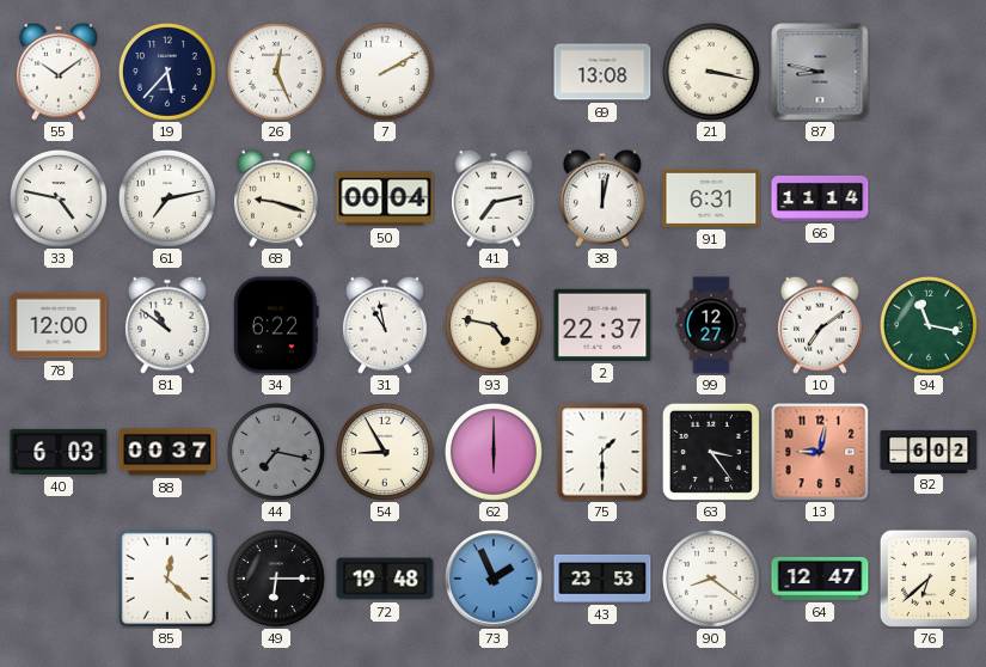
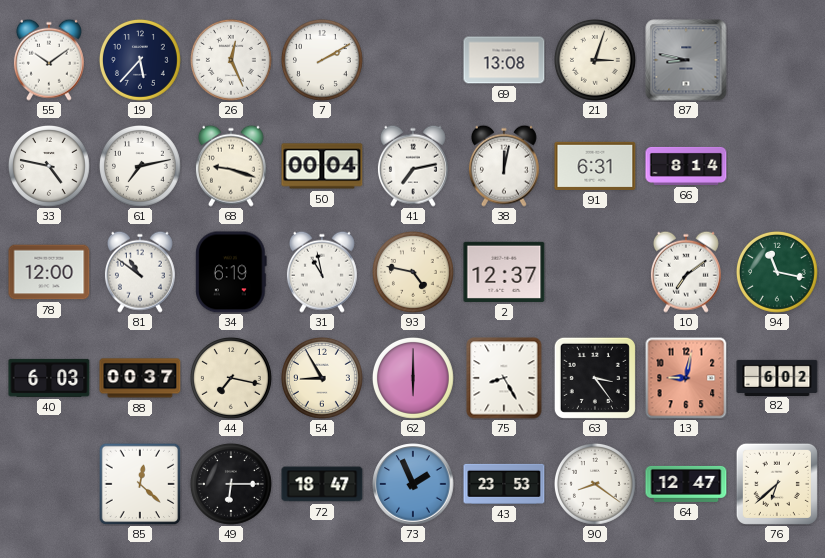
21: 3:17 -> 3:03 (595, 60)
66: 11:14 -> 8:14 (686, 166)
34: 6:22 -> 6:19 (231, 272)
2: 22:37 -> 12:37 (504, 272)
99: 12:27 -> none (711, 325)
44 dial: grey -> cream (231, 378)
75: 1:30 -> 8:25 (504, 378)
72: 19:48 -> 18:47 (322, 484)
